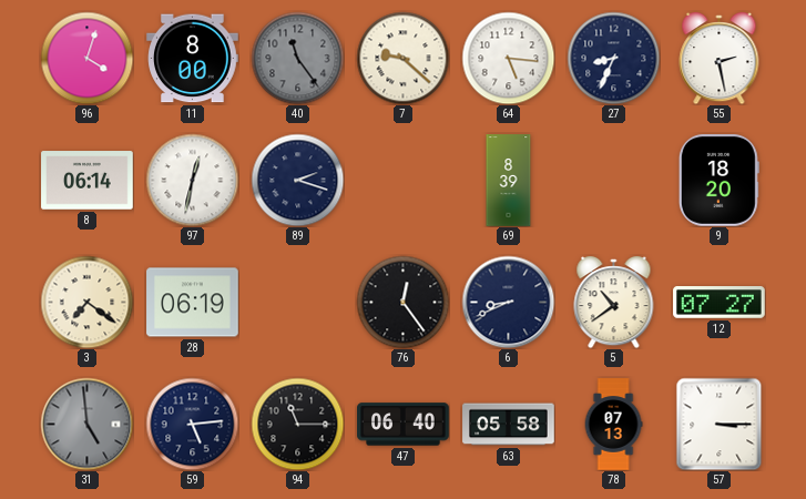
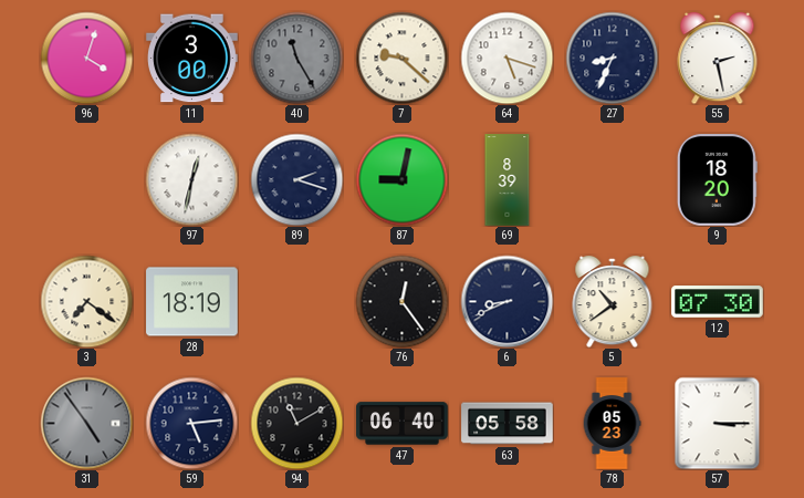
11: 8:00 -> 3:00 (192, 59)
40: 11:24 -> 11:25 (296, 58)
64: 5:16 -> 5:18 (507, 58)
8: 06:14 -> none (88, 181)
87: none -> 9:02 (401, 179)
28: 06:19 -> 18:19 (192, 302)
12: 07:27 -> 07:30 (718, 302)
31: 4:59 -> 4:54 (86, 423)
94: 11:15 -> 11:10 (296, 423)
78: 07:13 -> 05:23 (612, 424)
